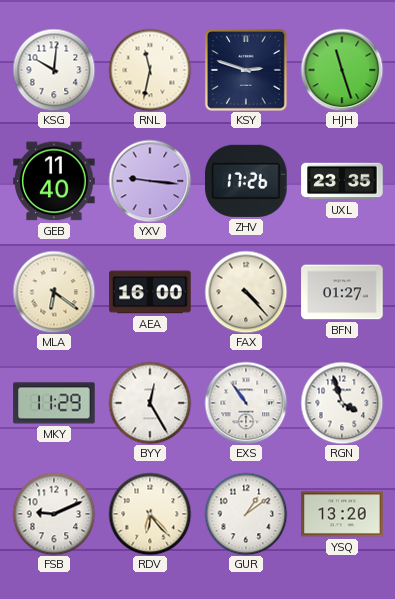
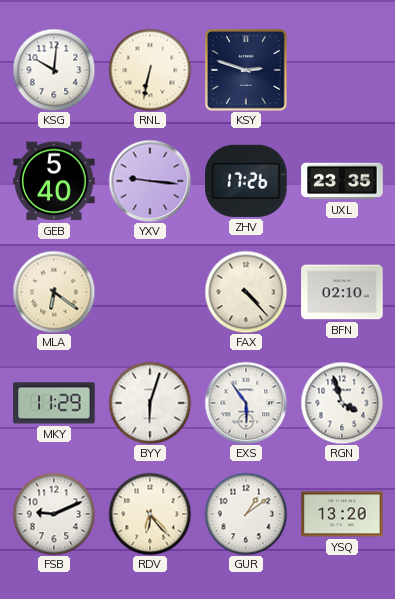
RNL: 11:32 -> 6:32 (150, 70)
HJH: 11:27 -> none (342, 70)
GEB: 11:40 -> 5:40 (54, 181)
AEA: 16:00 -> none (150, 292)
BFN: 01:27 -> 02:10 (342, 292)
BYY: 12:25 -> 6:03 (150, 403)
EXS: 10:54 -> 5:54 (246, 403)
